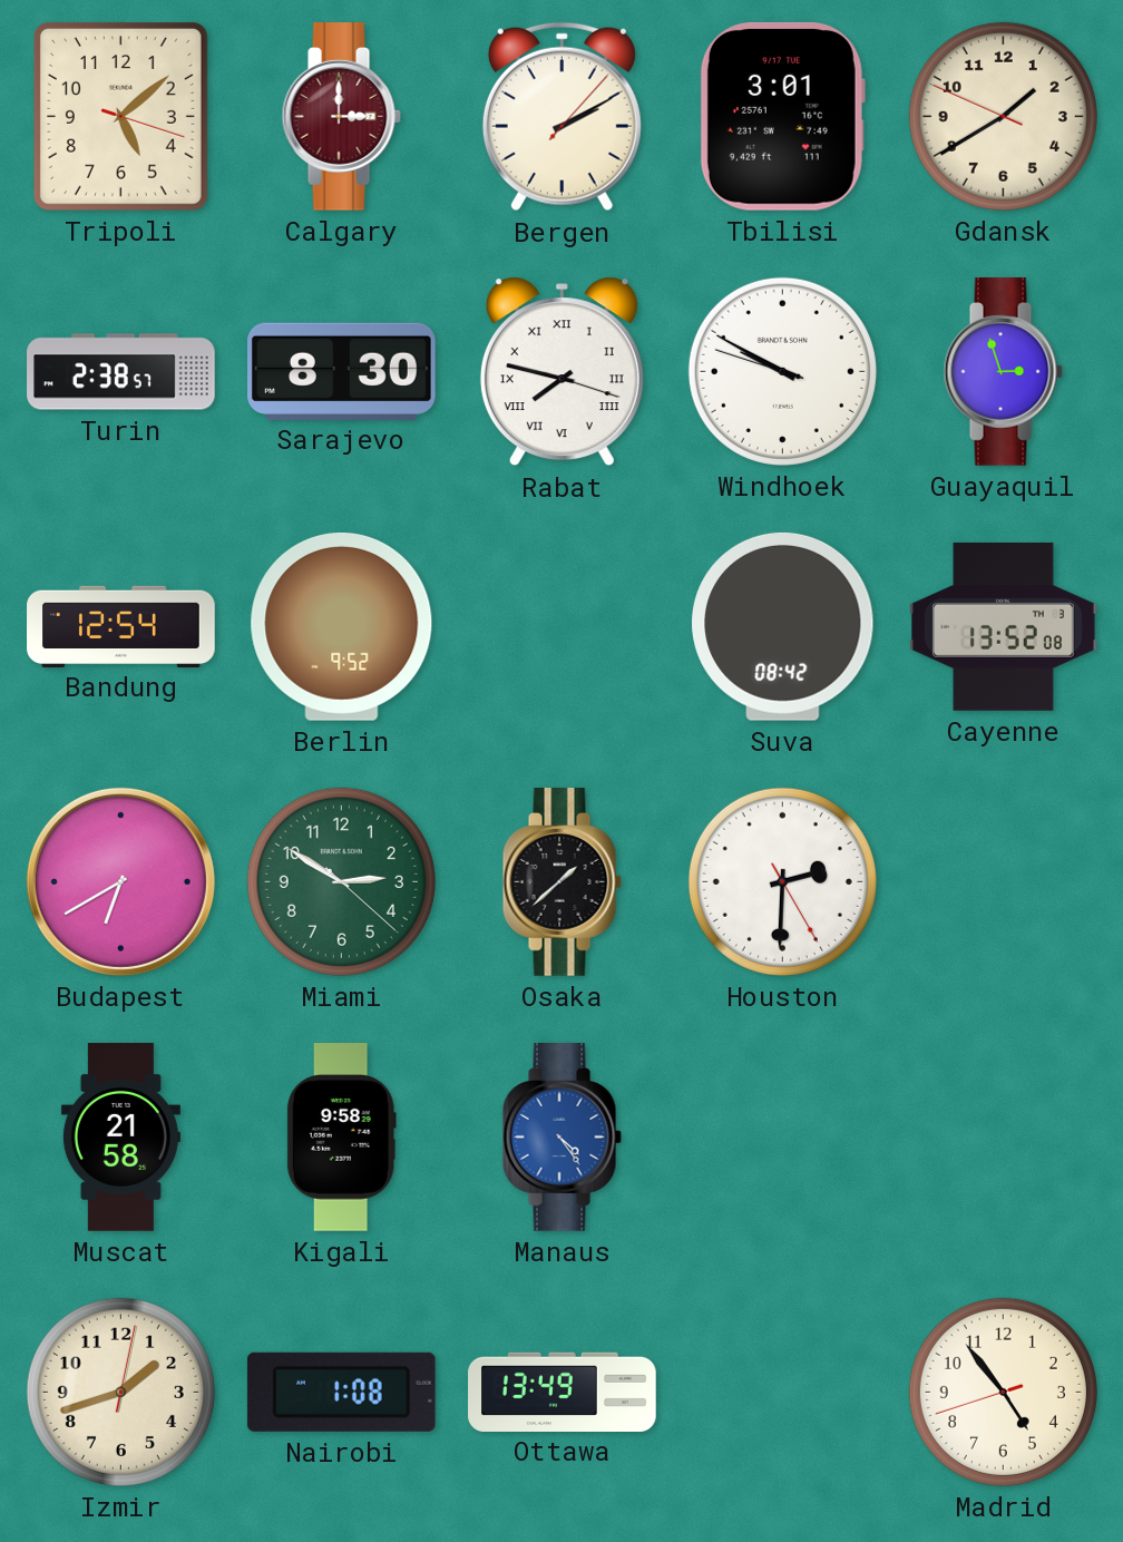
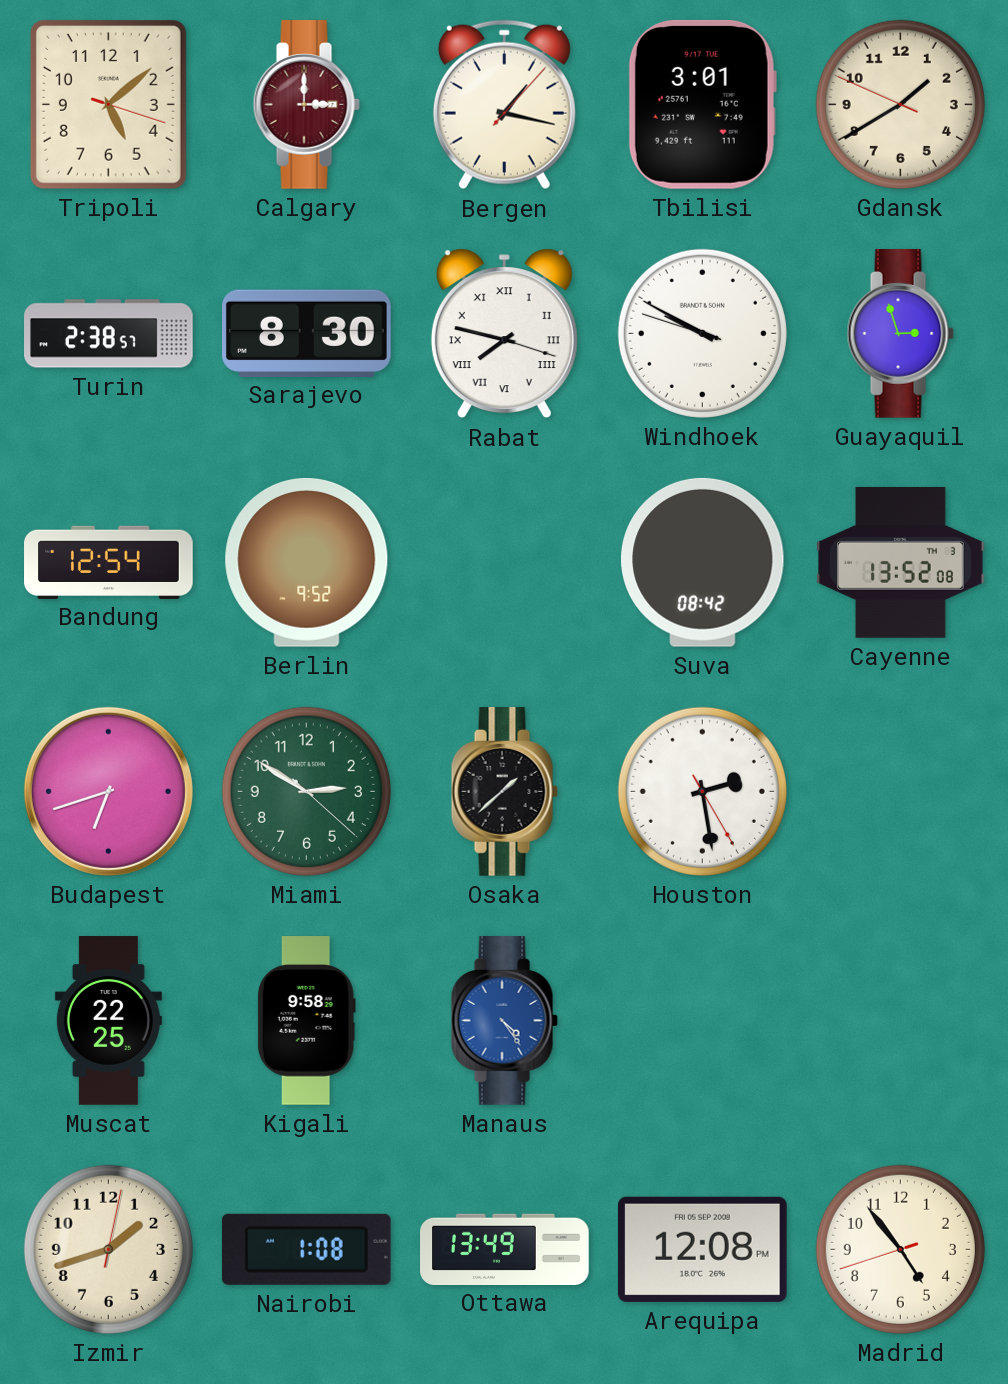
Bergen: 2:10 -> 1:17 (504, 105)
Budapest: 6:40 -> 6:42 (108, 791)
Houston: 2:30 -> 2:28 (702, 791)
Muscat: 21:58 -> 22:25 (108, 1021)
Arequipa: none -> 12:08 (702, 1249)
